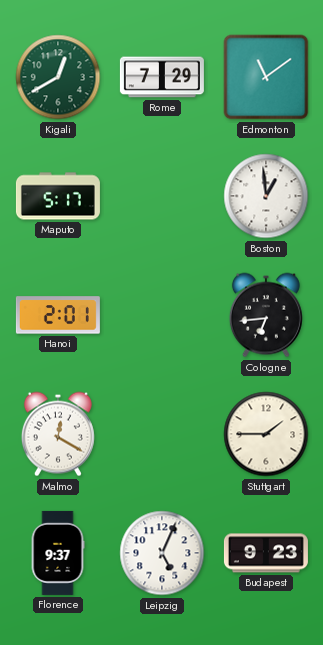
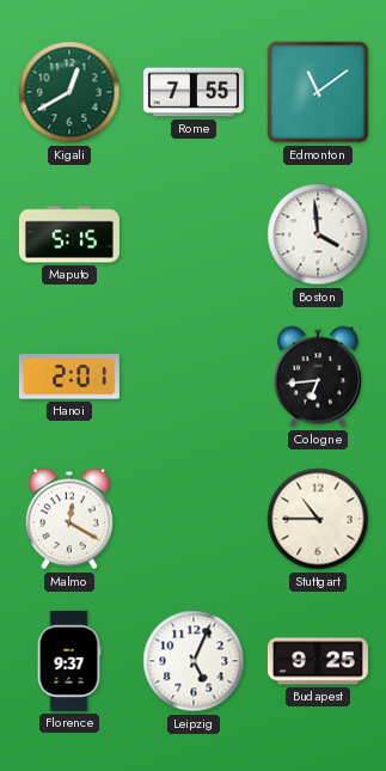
Rome: 7:29 -> 7:55 (194, 92)
Maputo: 5:17 -> 5:15 (69, 234)
Boston: 12:59 -> 3:59 (318, 234)
Stuttgart: 1:45 -> 10:45 (318, 519)
Budapest: 9:23 -> 9:25 (318, 661)
